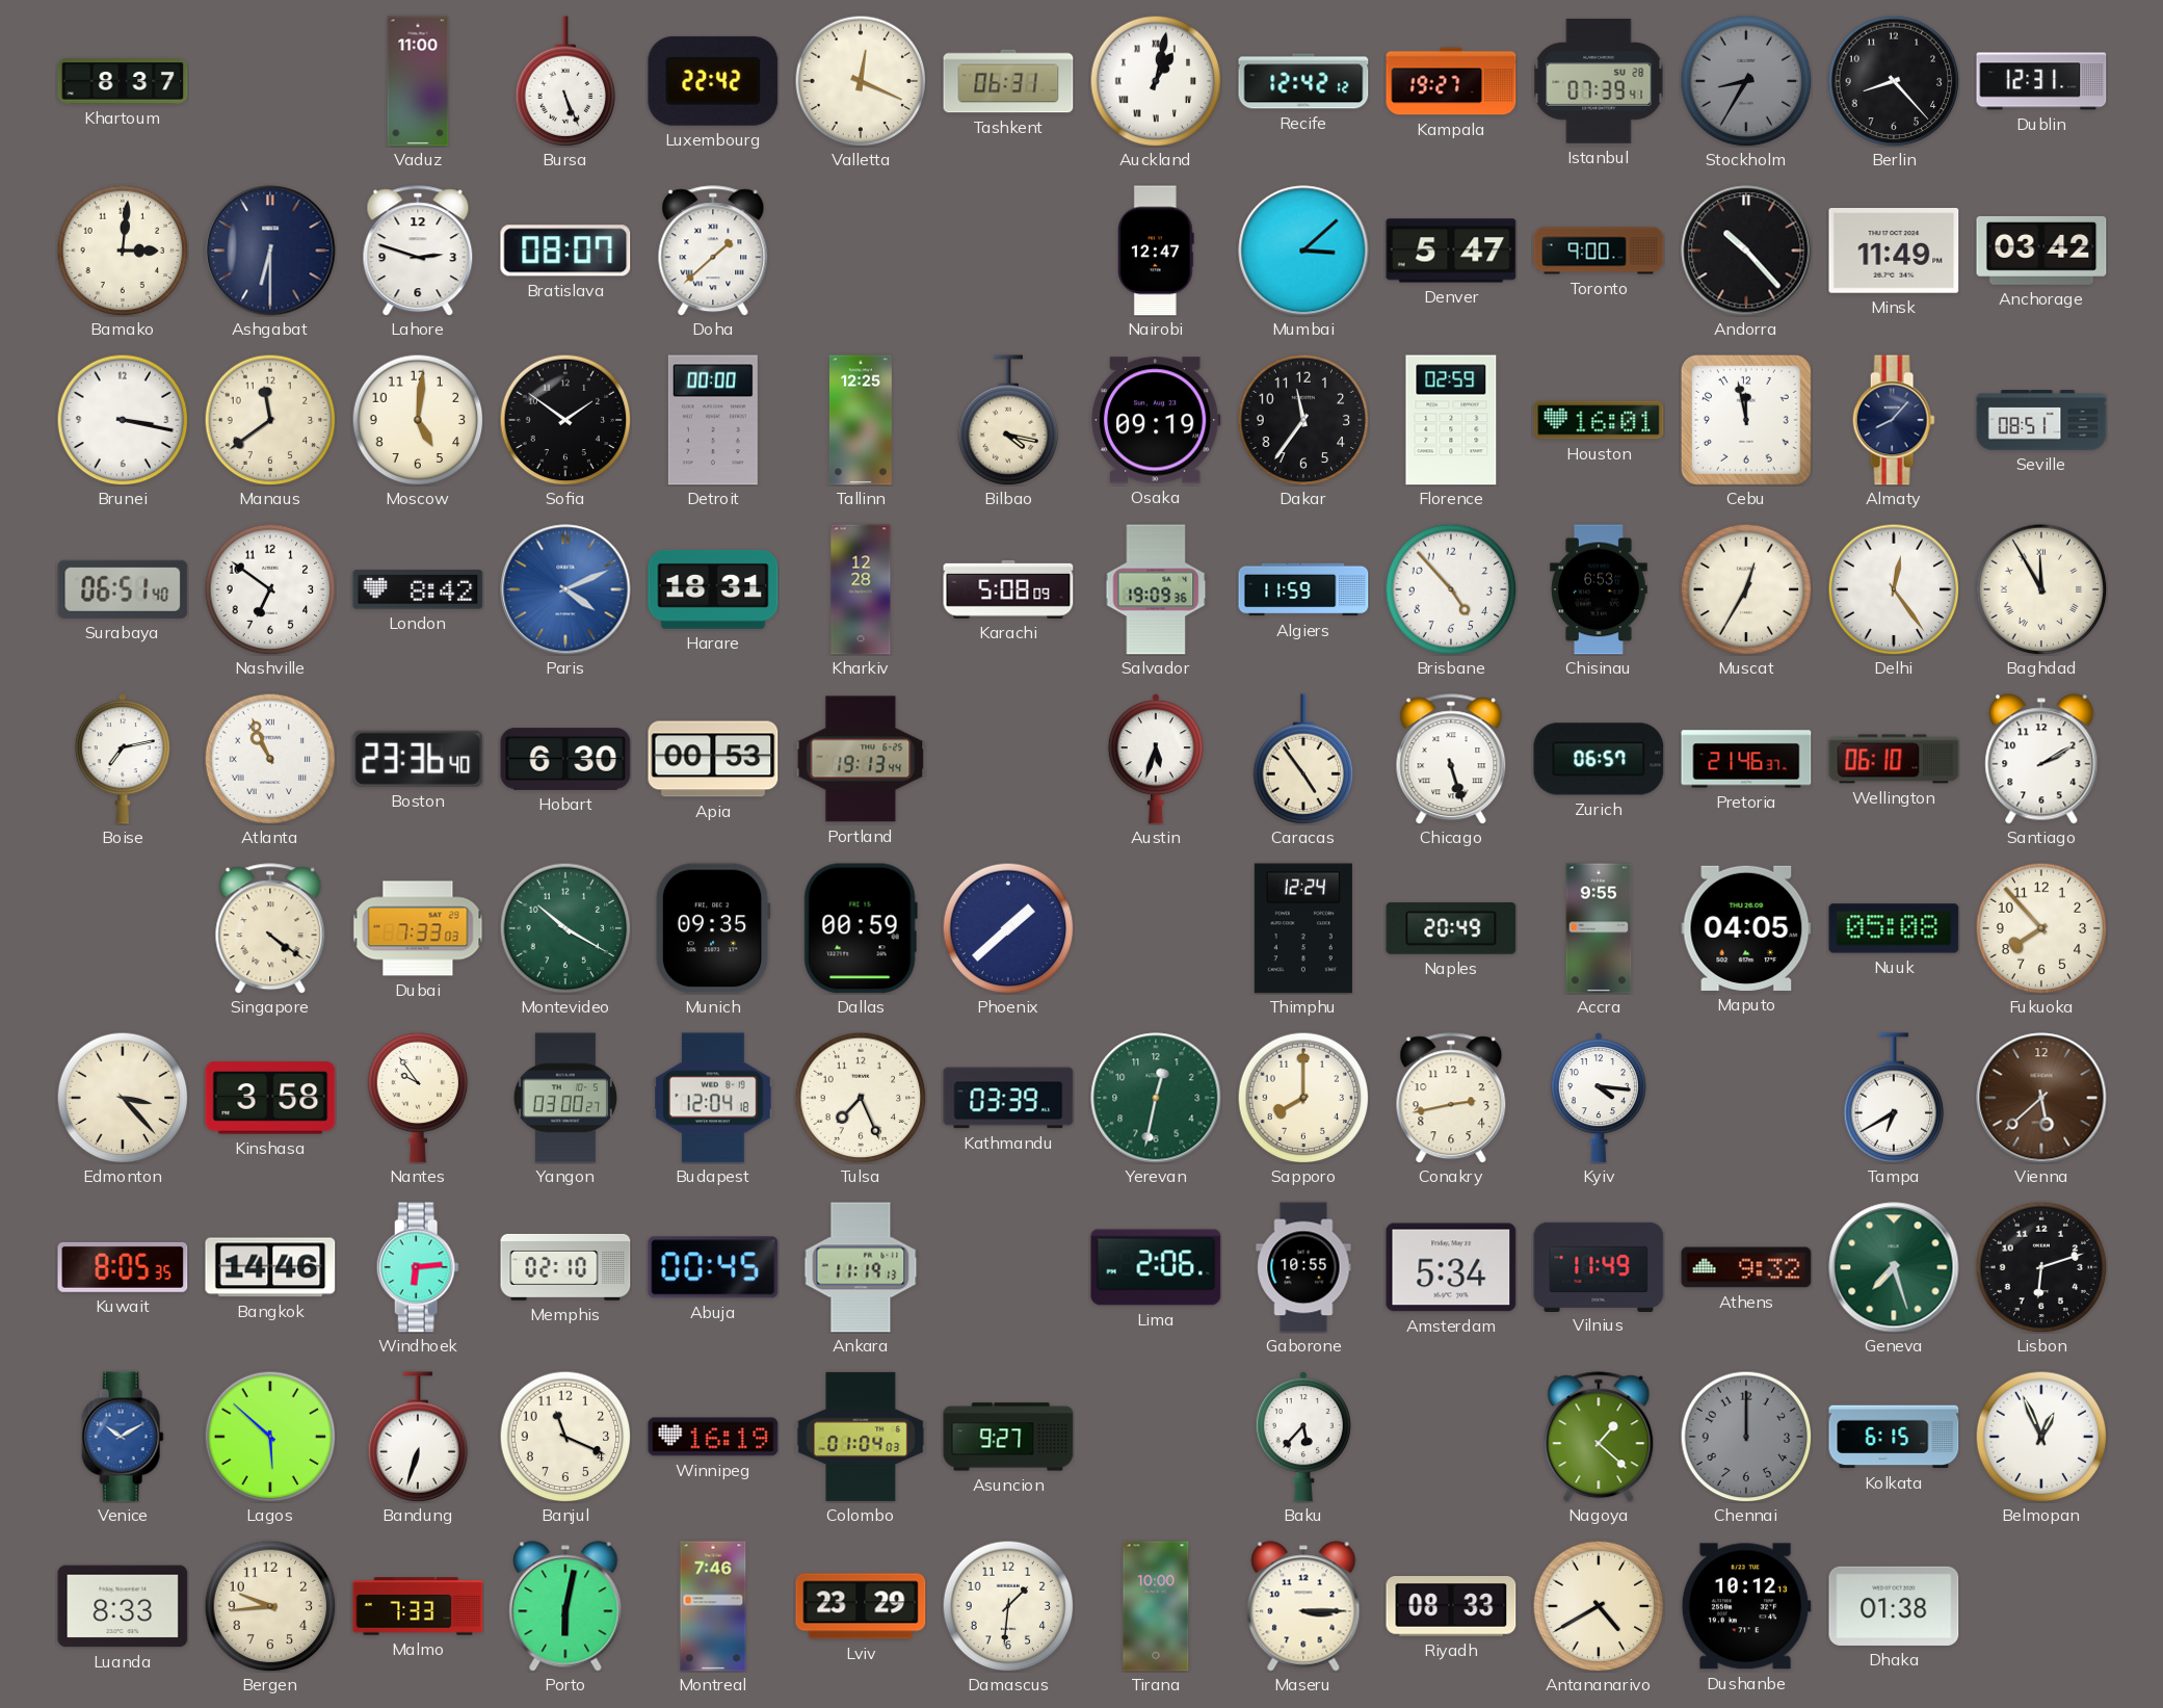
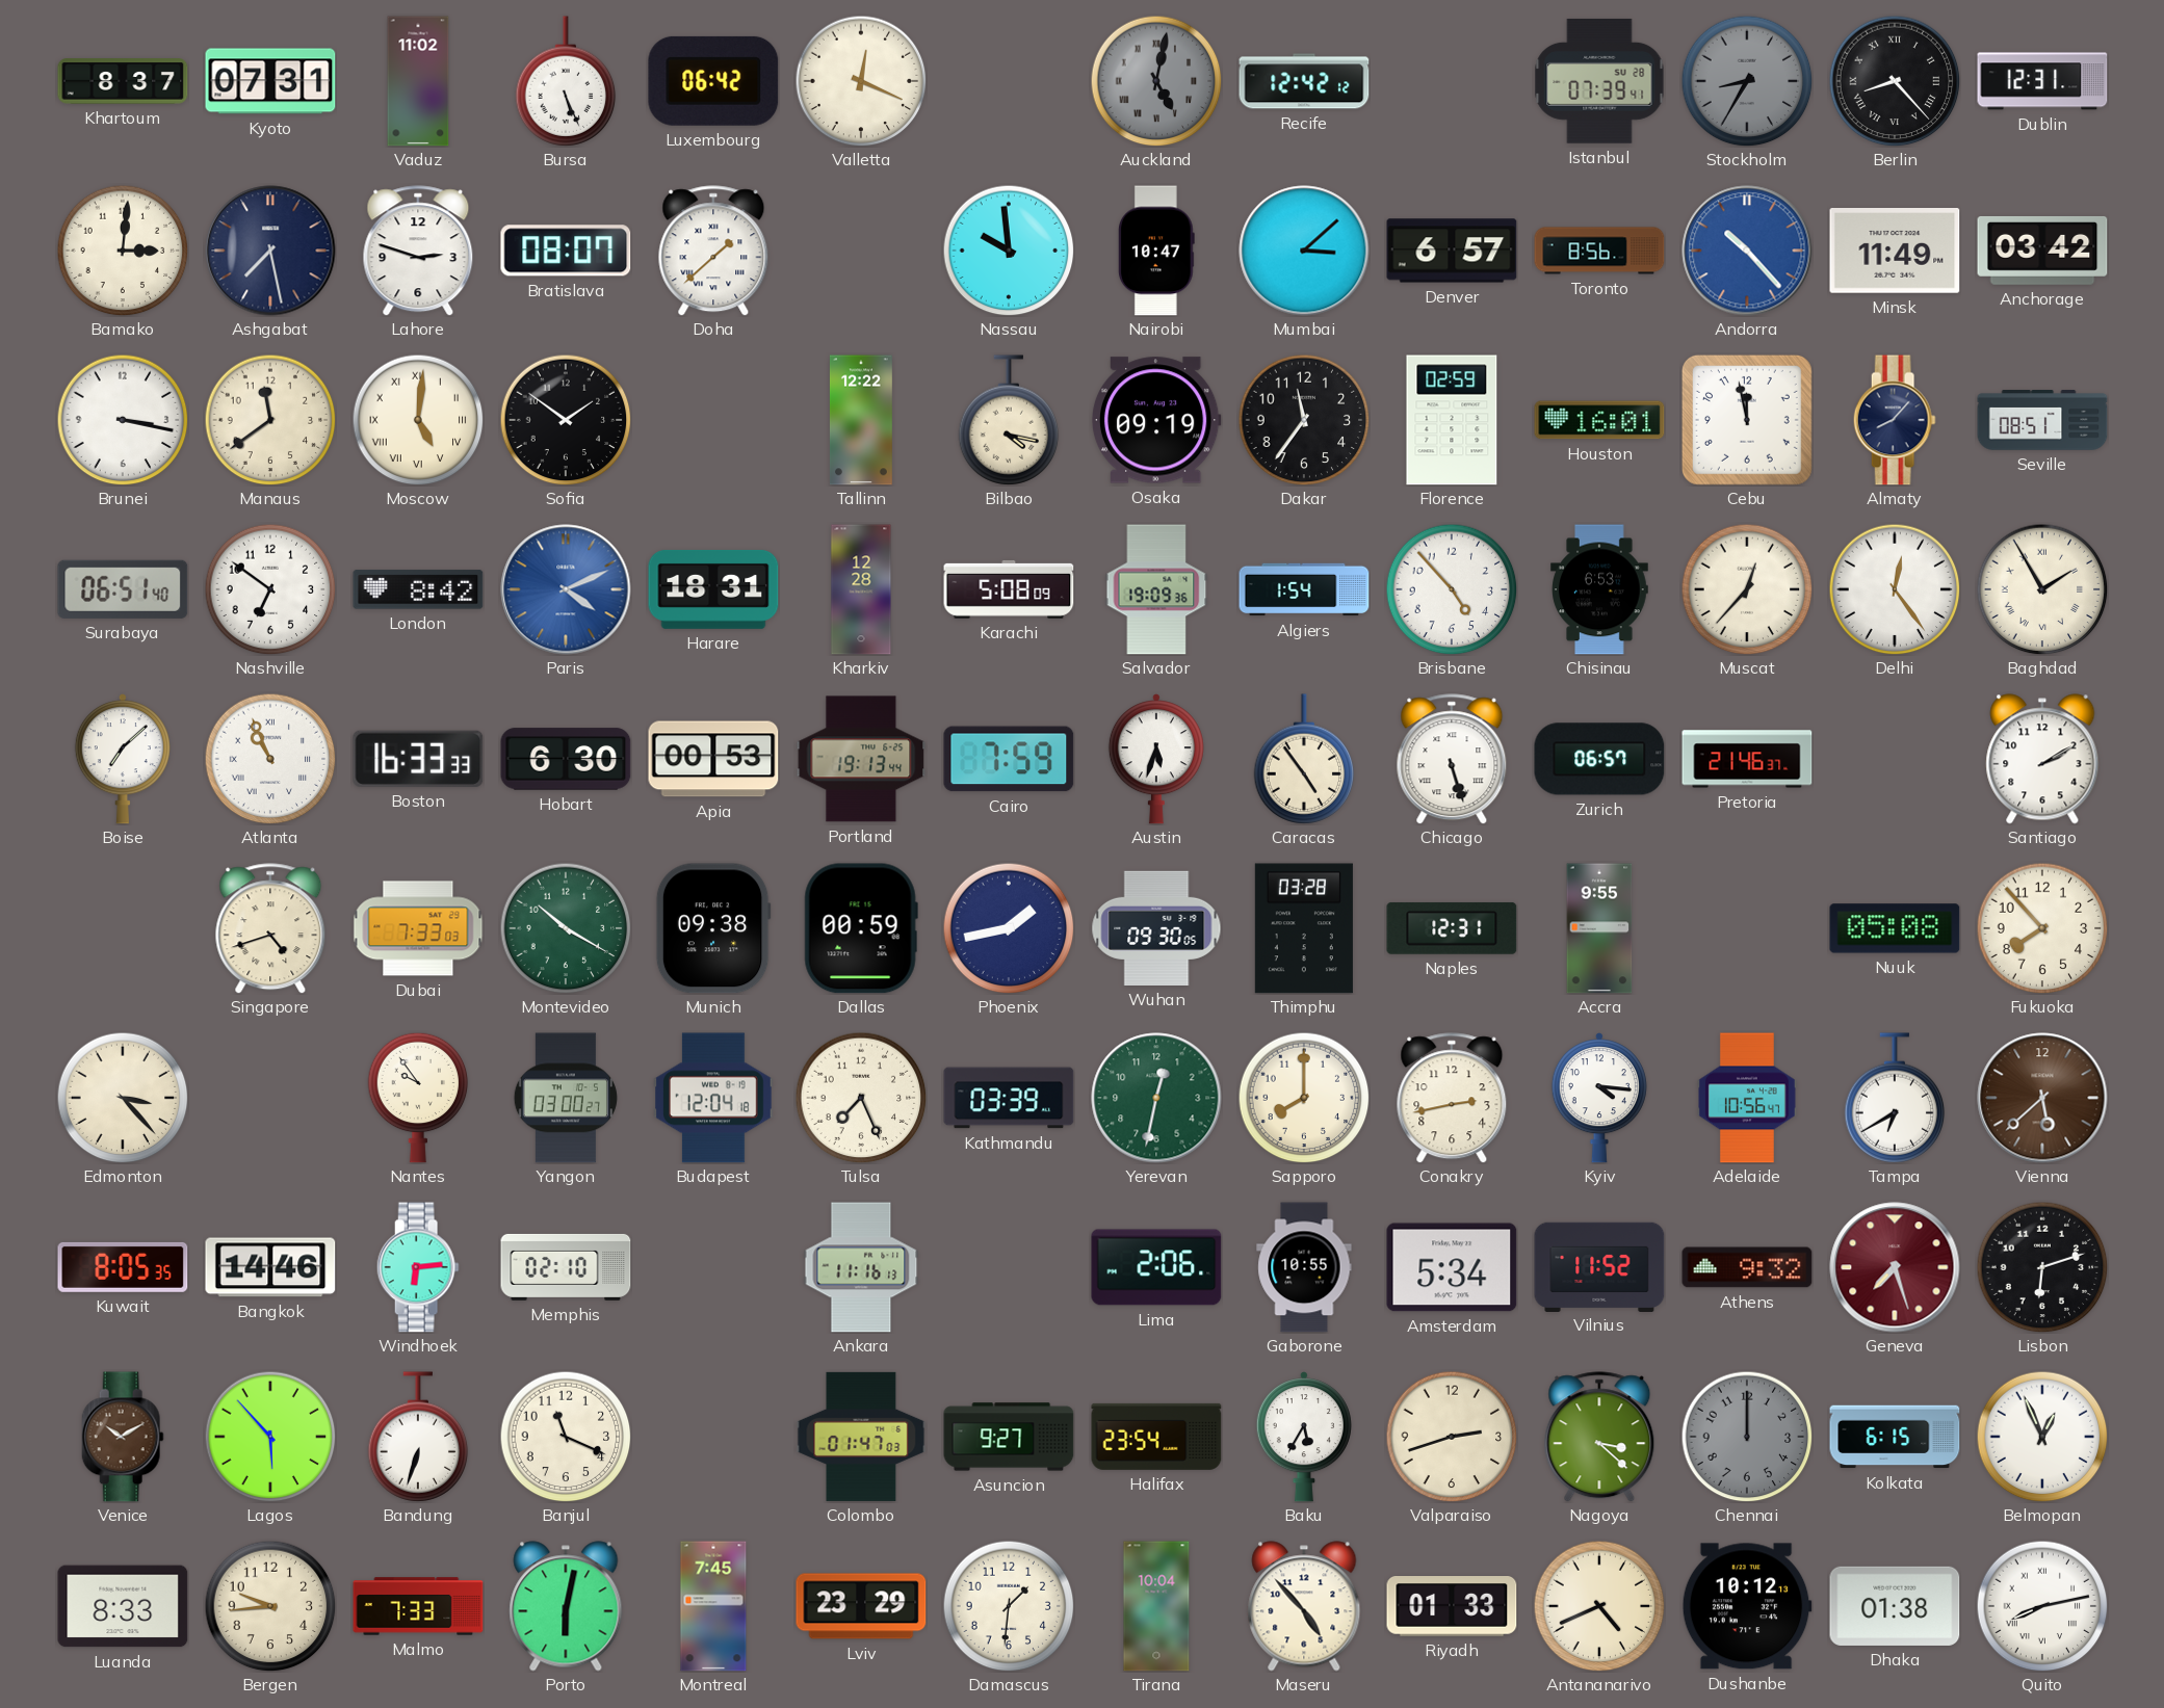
Kyoto: none -> 07:31 (270, 81)
Vaduz: 11:00 -> 11:02 (418, 81)
Luxembourg: 22:42 -> 06:42 (713, 81)
Tashkent: 06:31 -> none (1008, 81)
Auckland: 1:02 -> 5:02 (1156, 81)
Auckland dial: white -> grey (1156, 81)
Kampala: 19:27 -> none (1451, 81)
Berlin numerals: Arabic -> Roman (1895, 81)
Ashgabat: 6:30 -> 7:28 (270, 251)
Nassau: none -> 9:59 (1009, 251)
Nairobi: 12:47 -> 10:47 (1156, 251)
Denver: 5:47 -> 6:57 (1452, 251)
Toronto: 9:00 -> 8:56 (1599, 251)
Andorra dial: black -> blue (1747, 251)
Moscow numerals: Arabic -> Roman (418, 420)
Detroit: 00:00 -> none (713, 420)
Tallinn: 12:25 -> 12:22 (861, 420)
Algiers: 11:59 -> 1:54 (1304, 589)
Muscat: 12:35 -> 12:37 (1747, 589)
Baghdad: 11:55 -> 1:55 (2042, 589)
Boise: 7:13 -> 7:08 (123, 759)
Boston: 23:36 -> 16:33 (418, 759)
Cairo: none -> 7:59 (1009, 759)
Wellington: 06:10 -> none (1894, 759)
Singapore: 4:21 -> 4:42 (270, 928)
Munich: 09:35 -> 09:38 (713, 928)
Phoenix: 1:38 -> 1:43 (1009, 928)
Wuhan: none -> 09:30 (1156, 928)
Thimphu: 12:24 -> 03:28 (1304, 928)
Naples: 20:49 -> 12:31 (1452, 928)
Maputo: 04:05 -> none (1746, 928)
Kinshasa: 3:58 -> none (270, 1098)
Adelaide: none -> 10:56 (1747, 1098)
Abuja: 00:45 -> none (713, 1267)
Ankara: 11:19 -> 11:16 (861, 1267)
Vilnius: 11:49 -> 11:52 (1599, 1266)
Geneva dial: green -> burgundy (1895, 1267)
Venice dial: blue -> brown (123, 1437)
Lagos: 5:52 -> 5:53 (270, 1437)
Winnipeg: 16:19 -> none (713, 1437)
Colombo: 01:04 -> 01:47 (861, 1437)
Halifax: none -> 23:54 (1156, 1437)
Baku: 5:37 -> 5:35 (1304, 1437)
Valparaiso: none -> 2:42 (1452, 1437)
Nagoya: 1:22 -> 3:22 (1599, 1437)
Montreal: 7:46 -> 7:45 (713, 1606)
Tirana: 10:00 -> 10:04 (1156, 1606)
Maseru: 3:15 -> 4:53 (1304, 1606)
Riyadh: 08:33 -> 01:33 (1452, 1606)
Antananarivo: 4:40 -> 4:41 (1599, 1606)
Quito: none -> 8:13 (2042, 1606)
